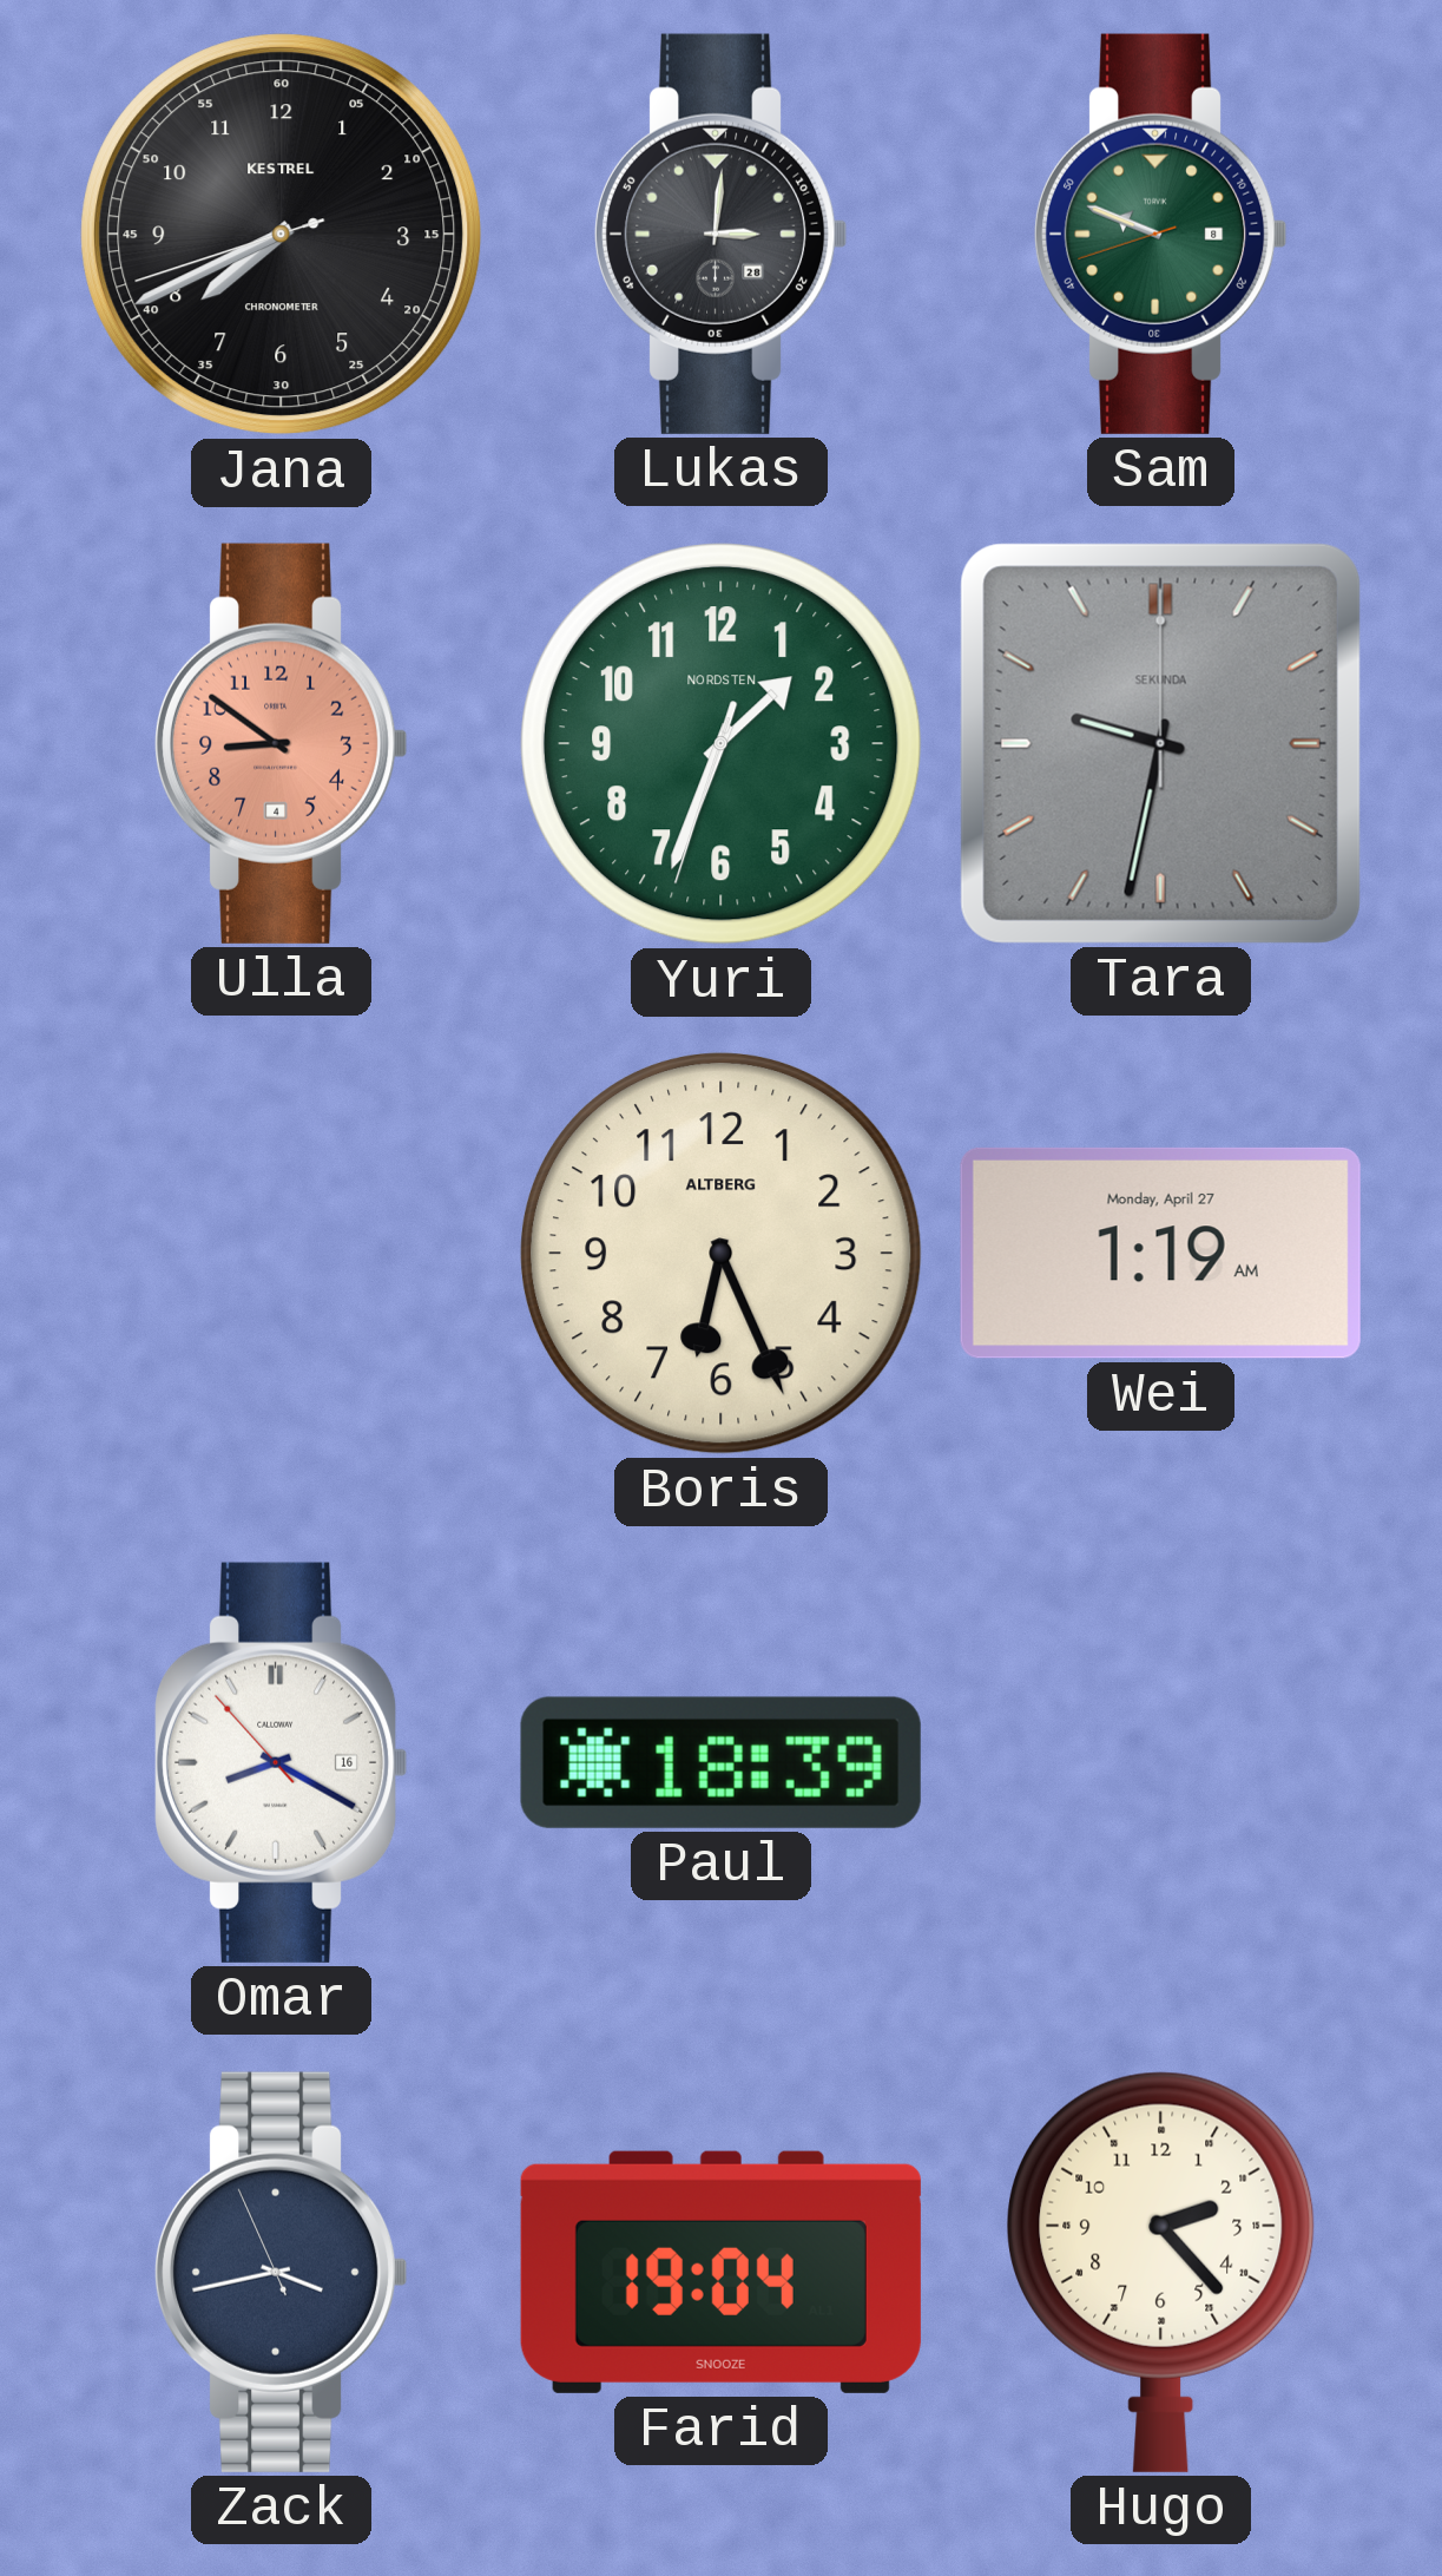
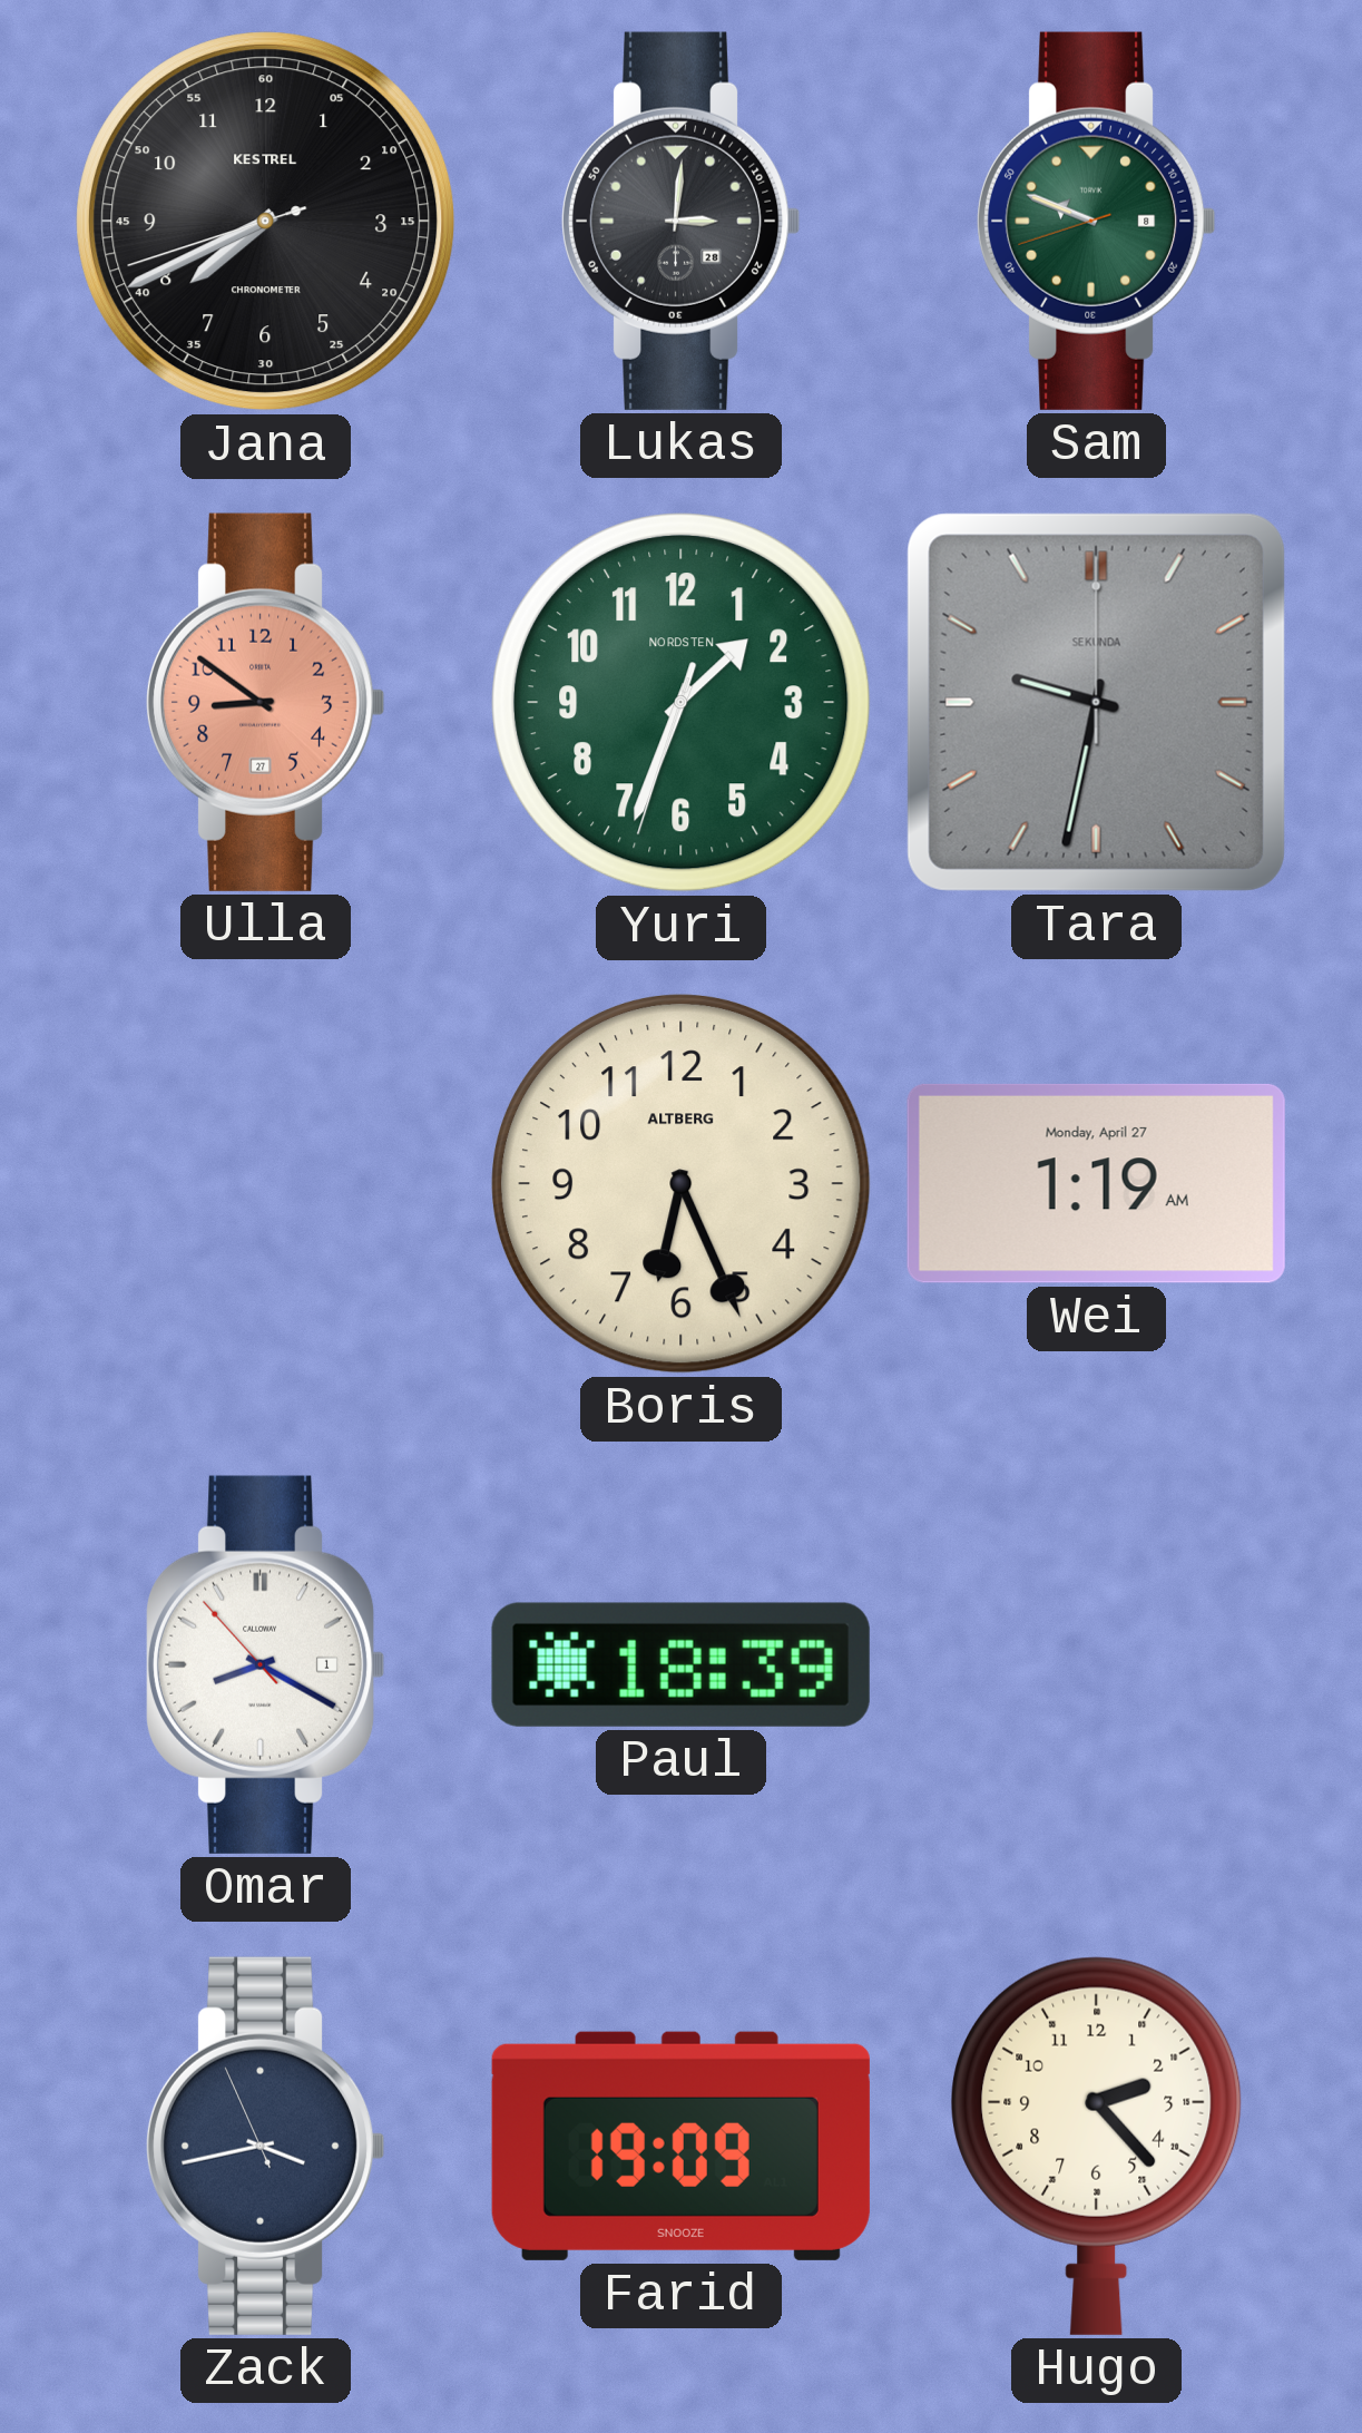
Ulla date: 4 -> 27 (265, 702)
Omar date: 16 -> 1 (265, 1664)
Farid: 19:04 -> 19:09 (680, 2146)
